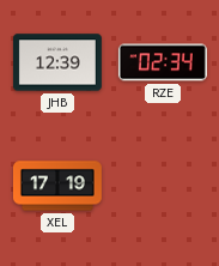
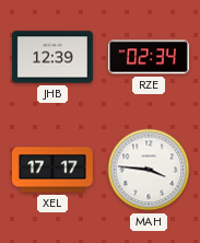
XEL: 17:19 -> 17:17 (52, 170)
MAH: none -> 3:46 (149, 170)
